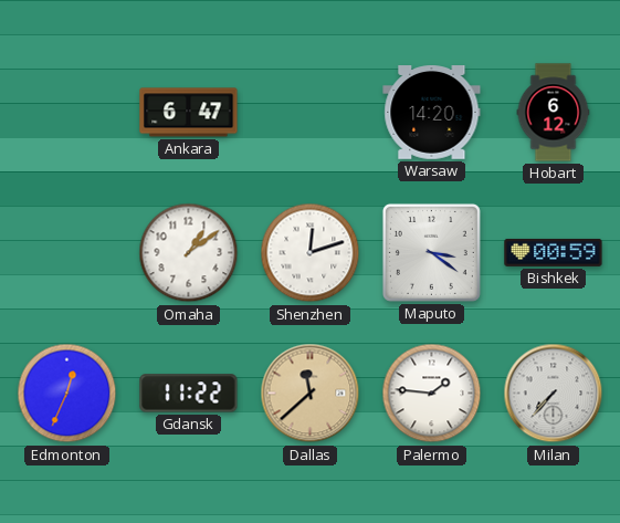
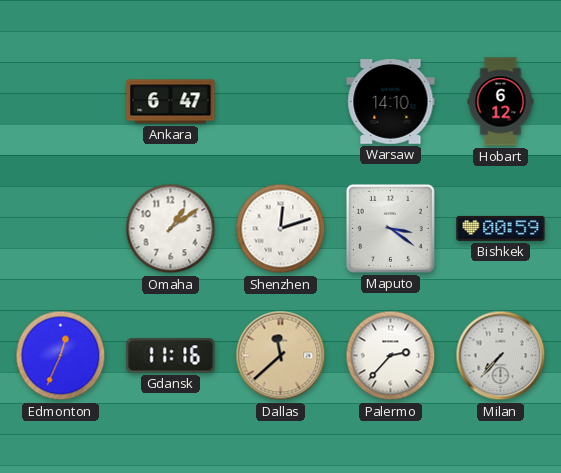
Warsaw: 14:20 -> 14:10 (391, 102)
Gdansk: 11:22 -> 11:16 (171, 356)
Palermo: 1:46 -> 2:37 (391, 356)
